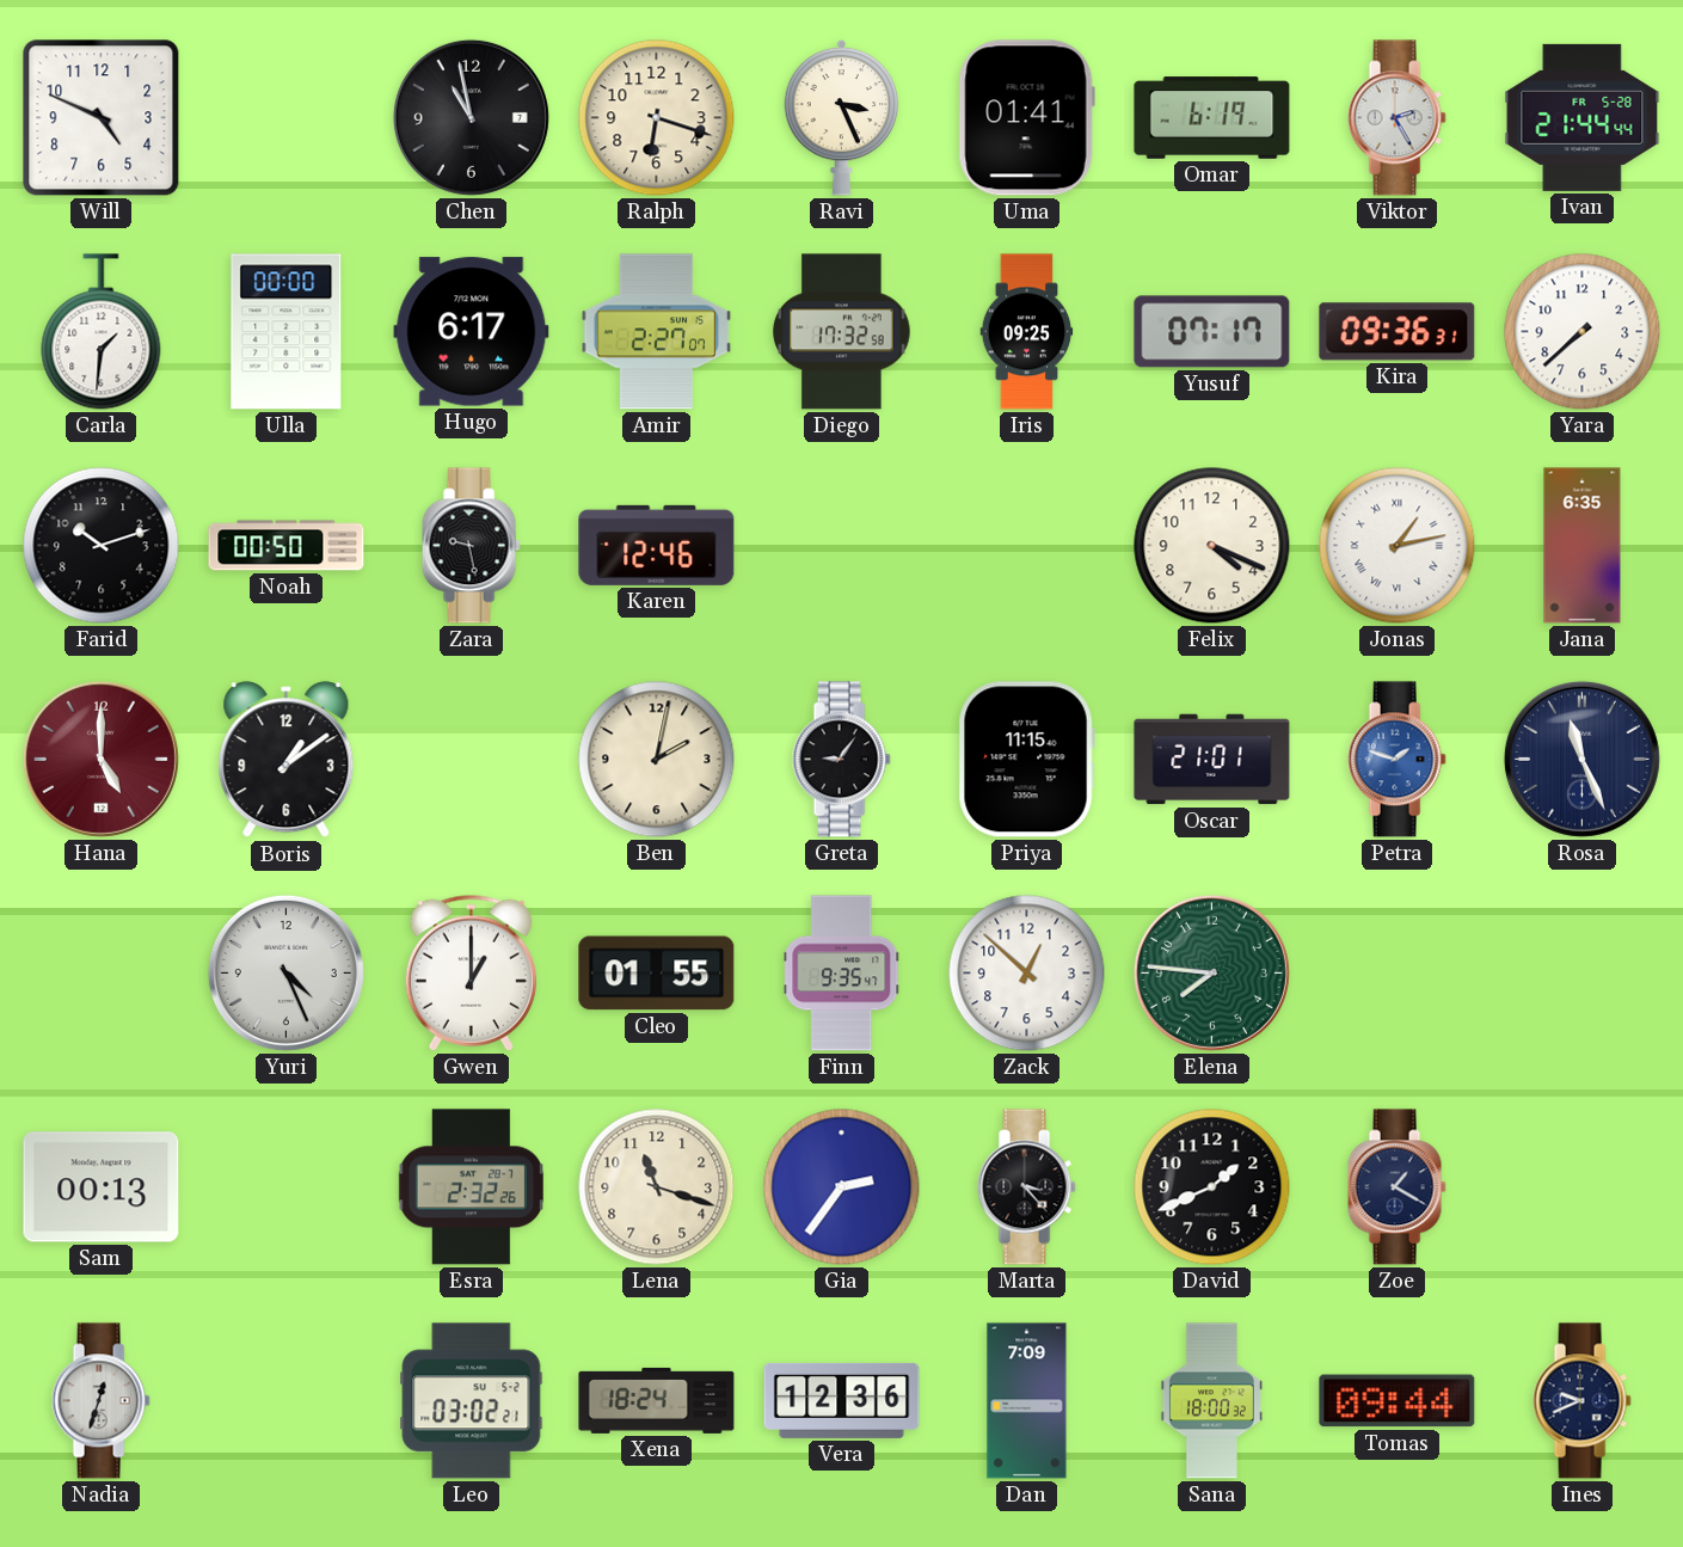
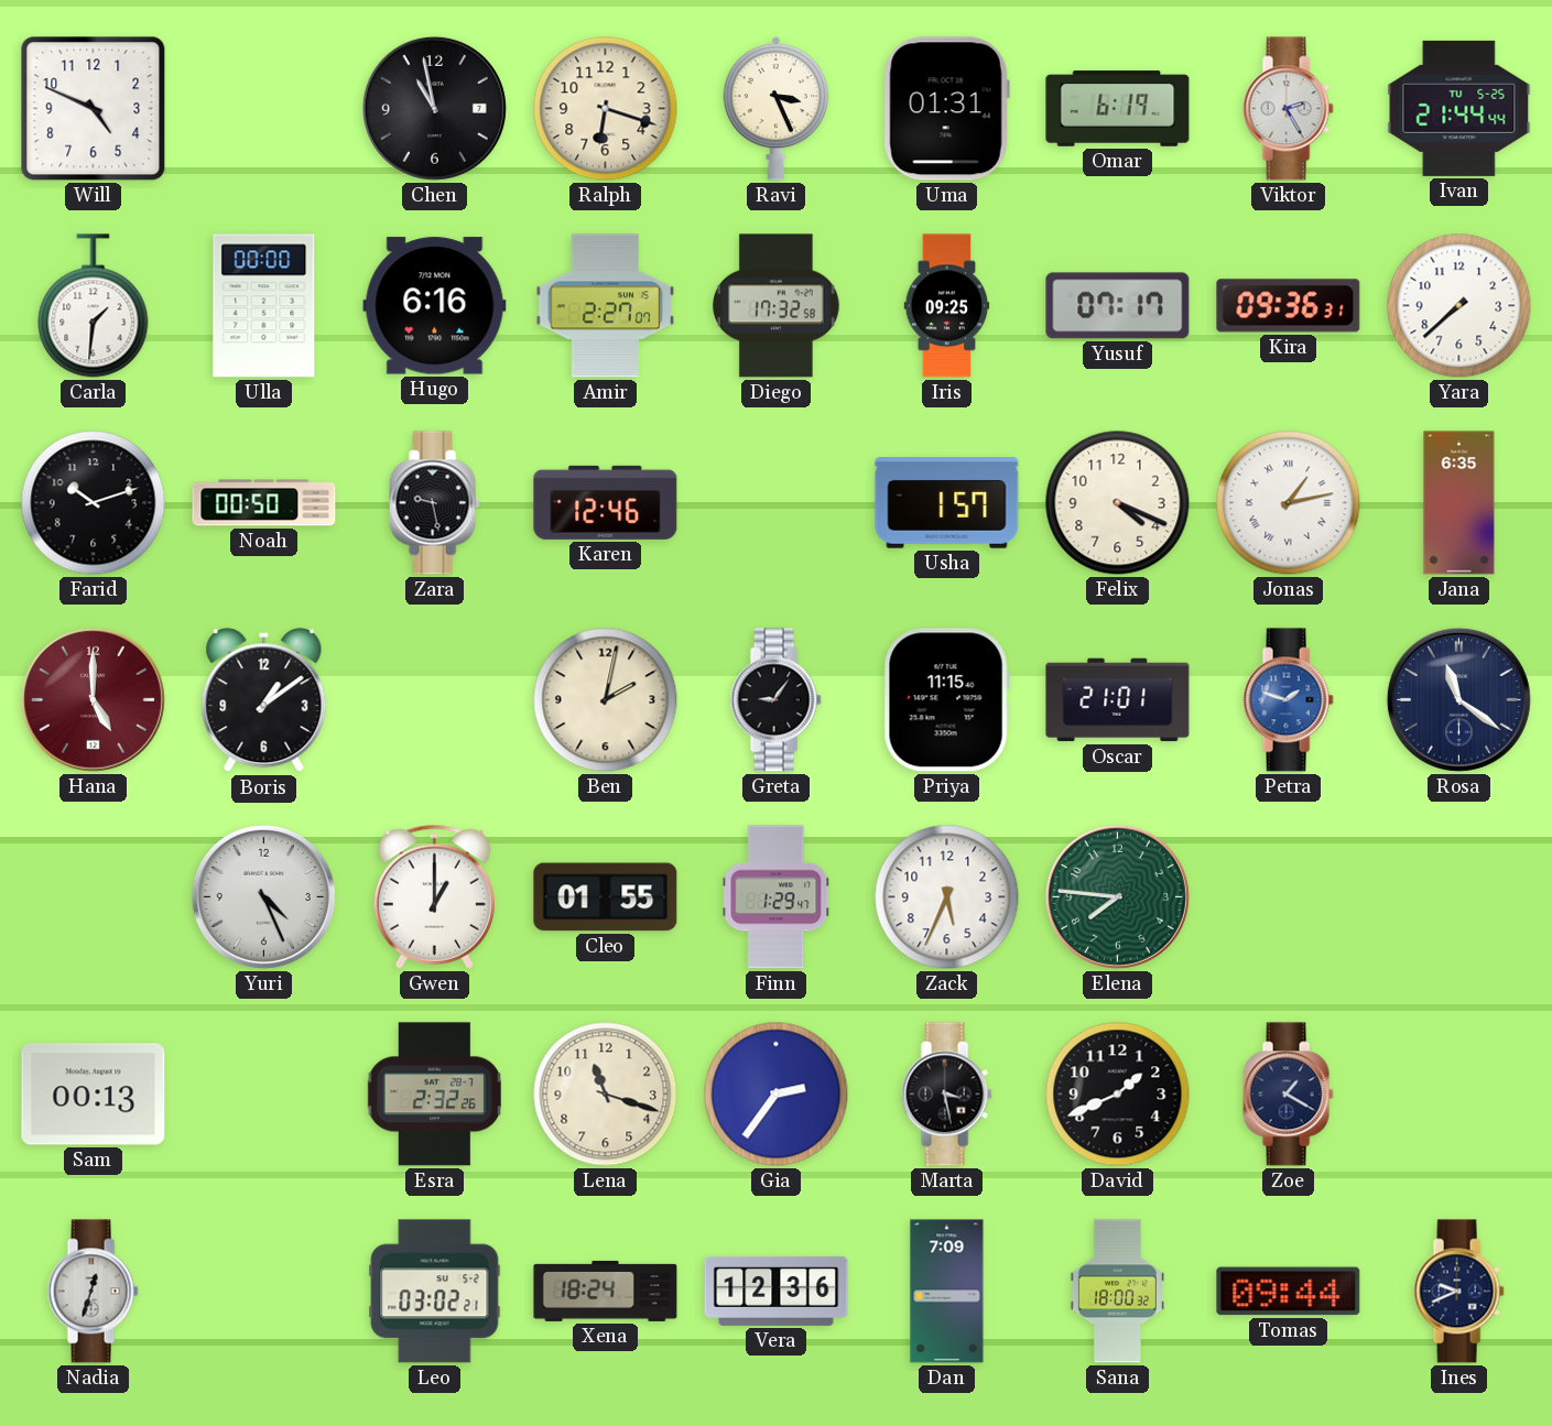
Uma: 01:41 -> 01:31 (946, 109)
Ivan date: FR 5-28 -> TU 5-25 (1459, 108)
Hugo: 6:17 -> 6:16 (435, 306)
Usha: none -> 1:57 (947, 503)
Rosa: 11:26 -> 11:21 (1458, 699)
Finn: 9:35 -> 1:29 (777, 897)
Zack: 12:52 -> 5:34 (947, 897)
Marta: 3:23 -> 3:28 (946, 1095)
